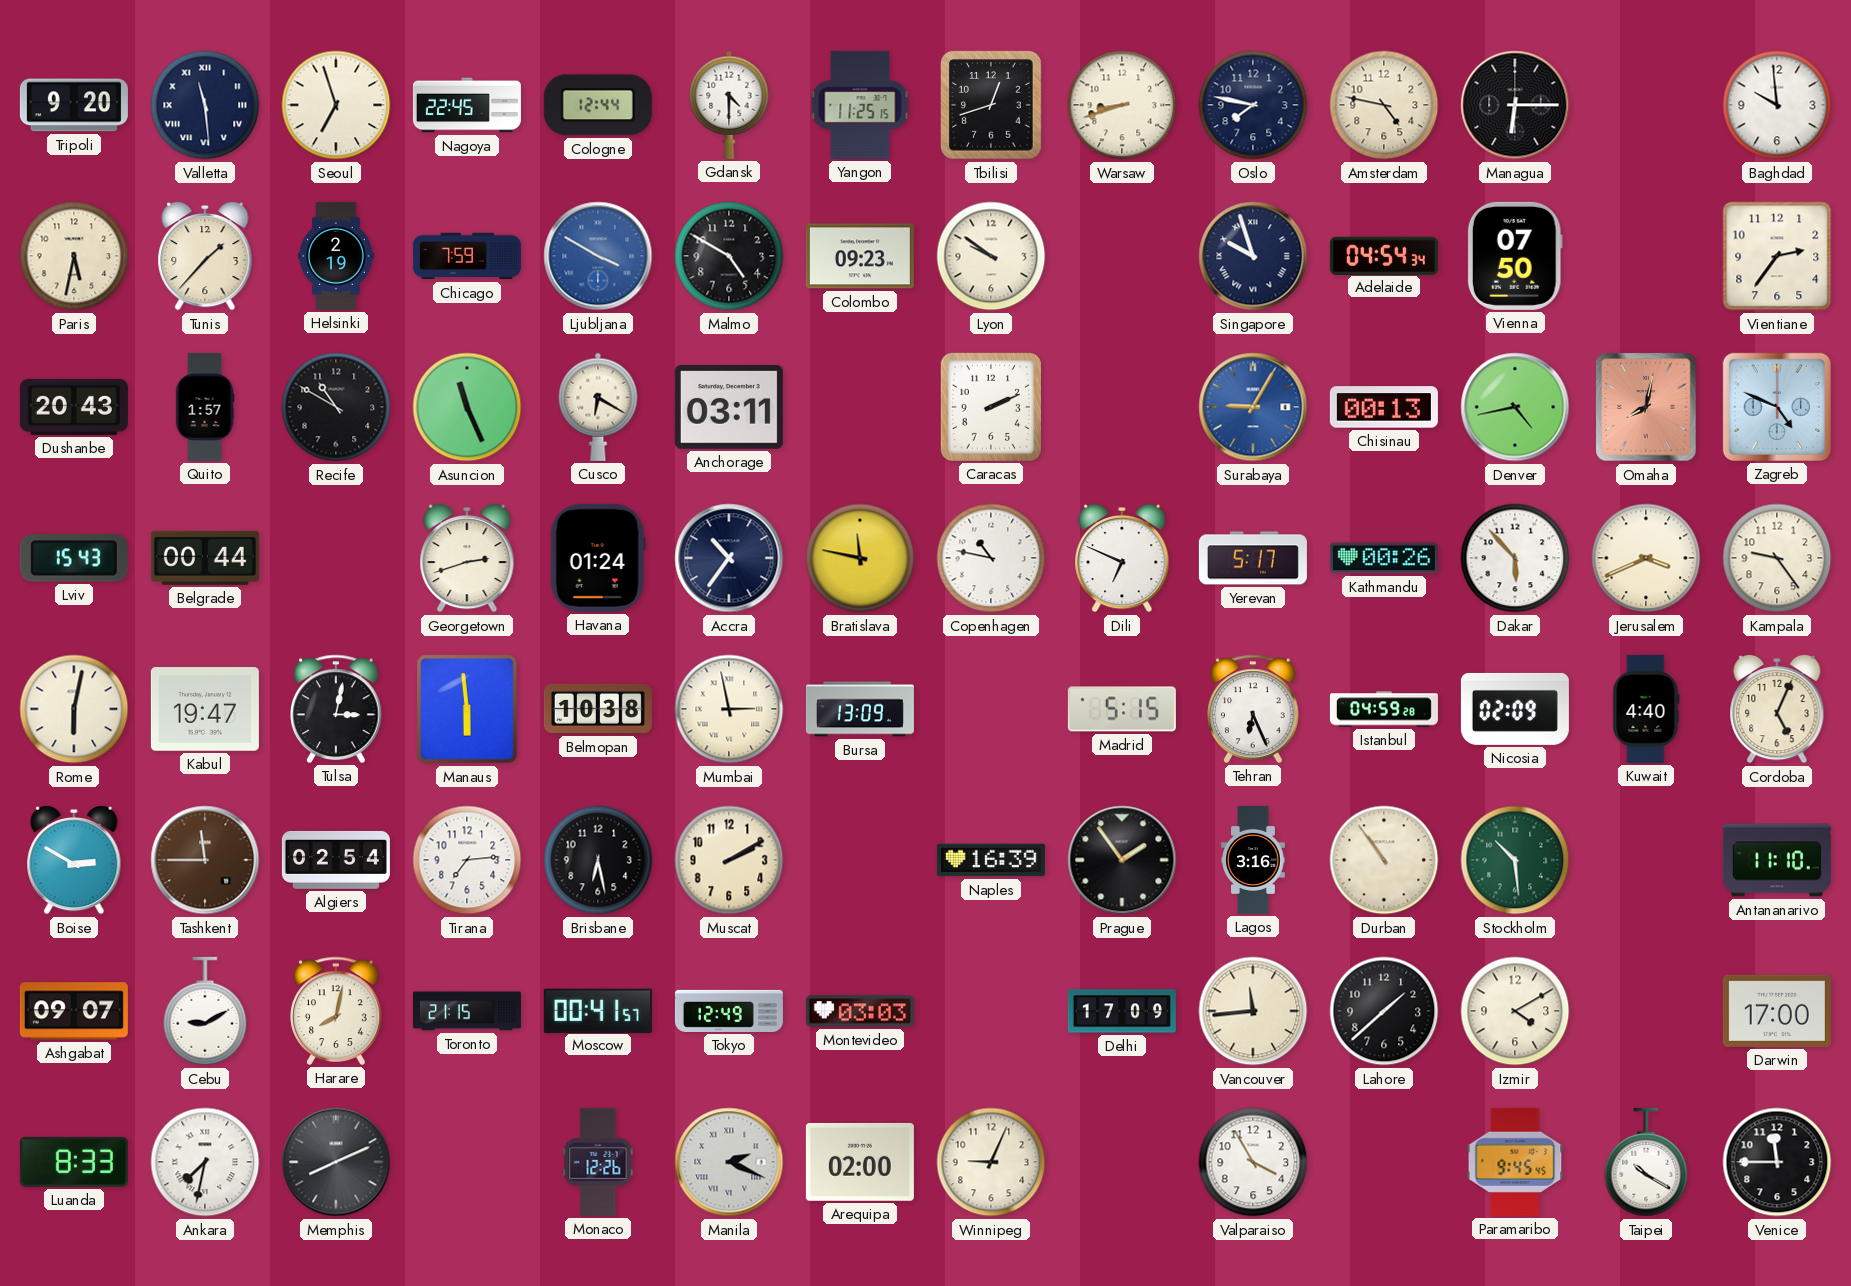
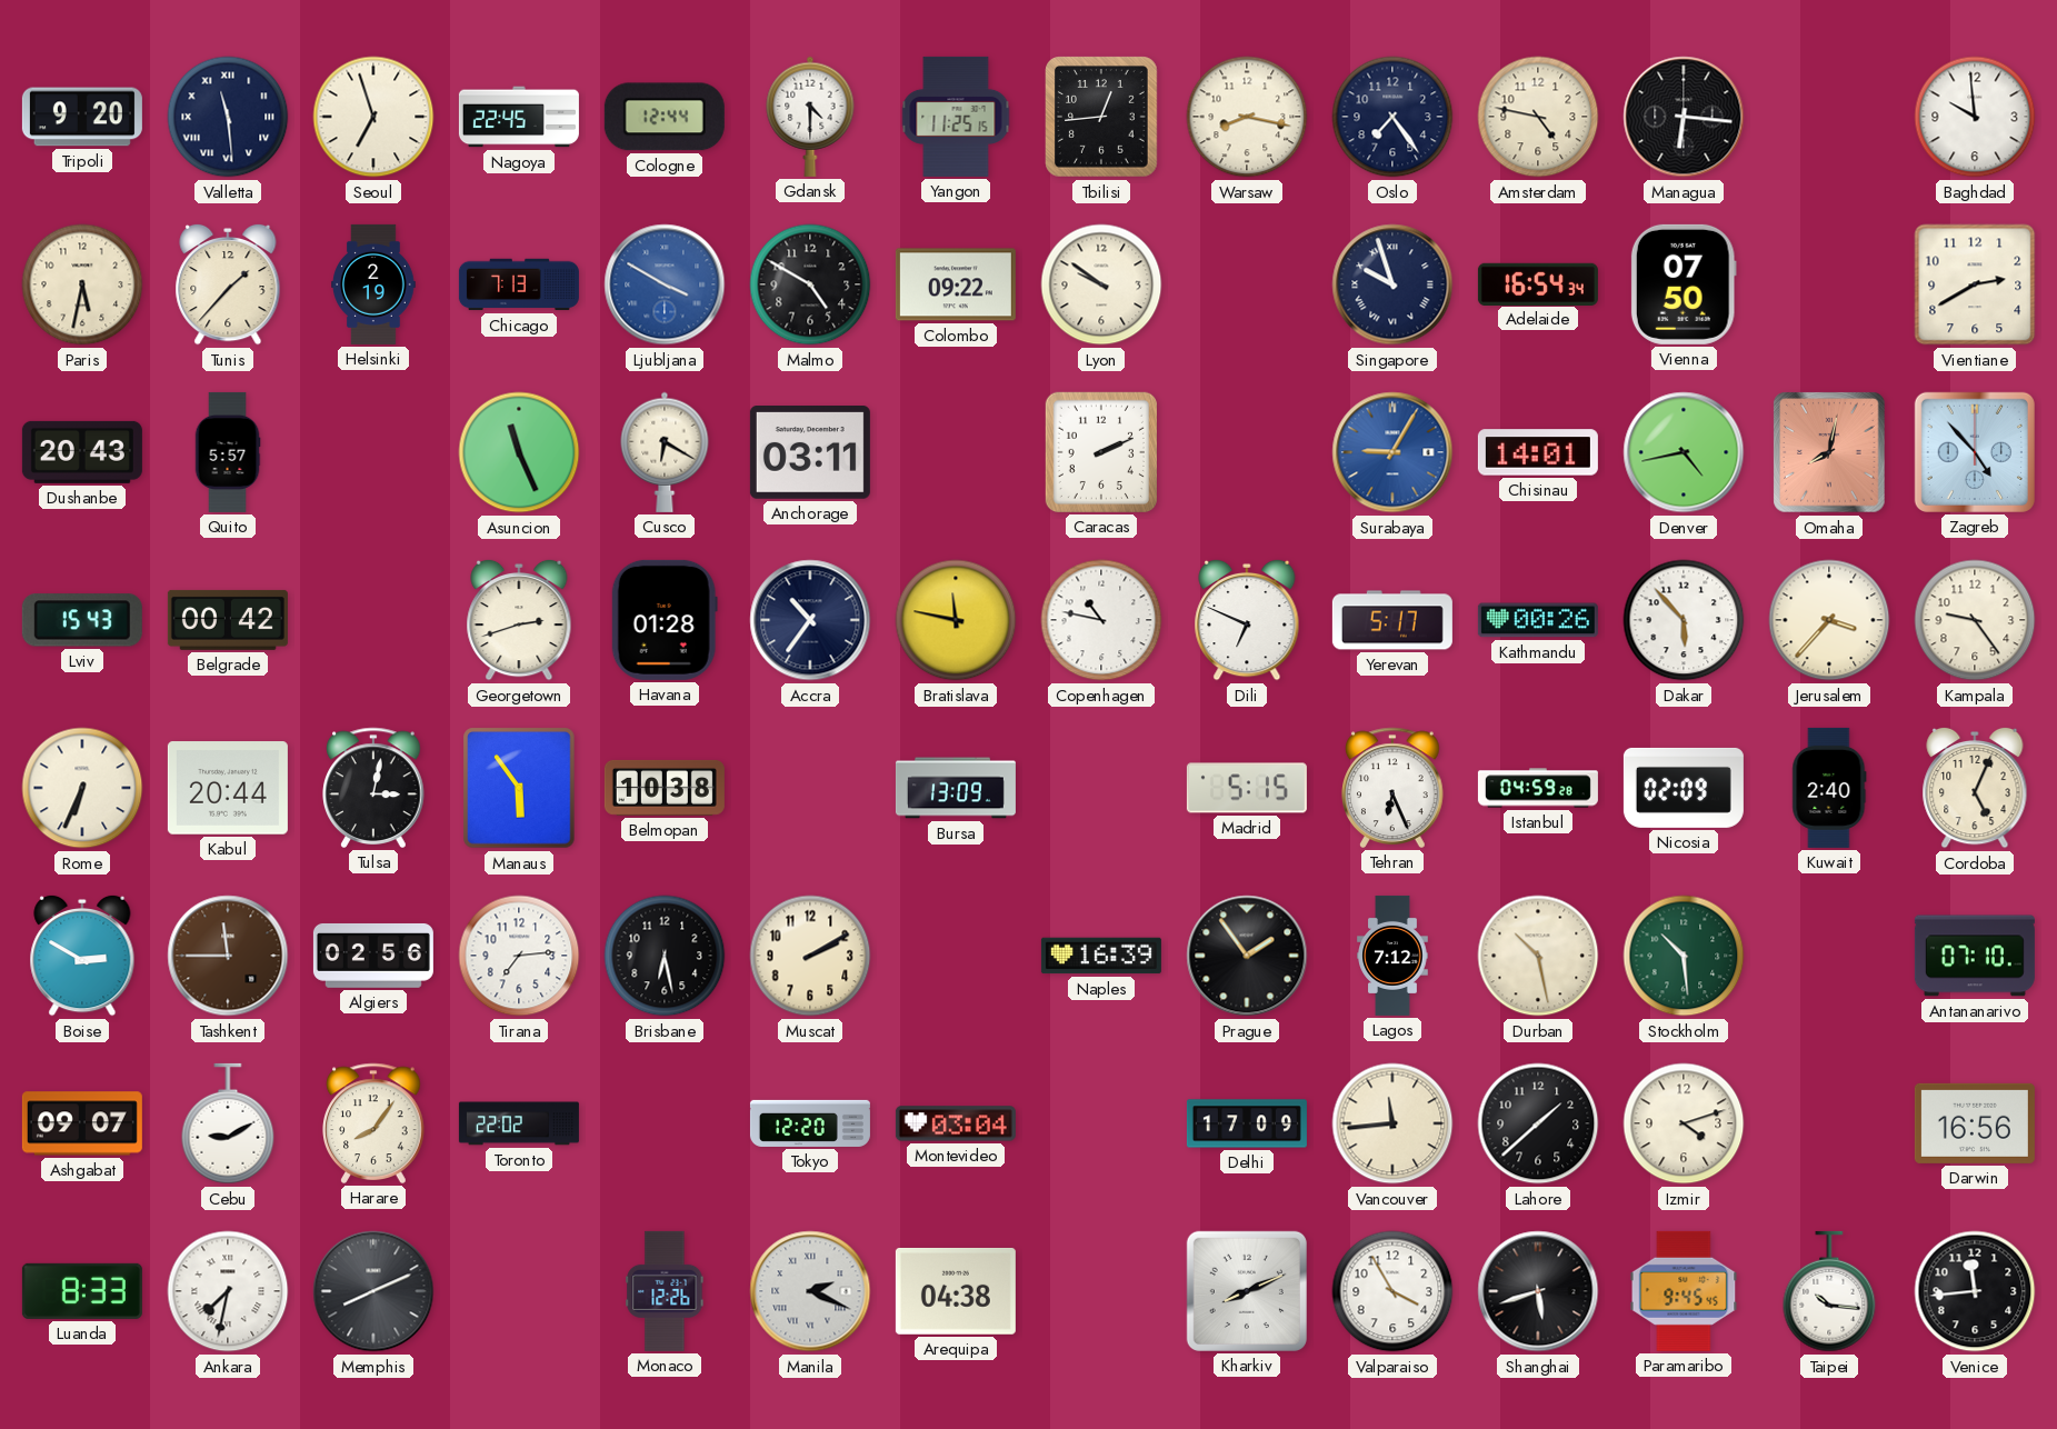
Tbilisi: 12:42 -> 12:44 (1102, 117)
Warsaw: 8:42 -> 8:17 (1247, 117)
Oslo: 7:47 -> 7:24 (1392, 117)
Managua: 6:15 -> 6:16 (1684, 117)
Chicago: 7:59 -> 7:13 (519, 284)
Colombo: 09:23 -> 09:22 (956, 284)
Adelaide: 04:54 -> 16:54 (1538, 283)
Vientiane: 2:36 -> 2:40 (1975, 284)
Quito: 1:57 -> 5:57 (228, 452)
Recife: 10:50 -> none (336, 407)
Chisinau: 00:13 -> 14:01 (1538, 452)
Zagreb: 4:49 -> 4:53 (1975, 452)
Belgrade: 00:44 -> 00:42 (228, 620)
Havana: 01:24 -> 01:28 (665, 620)
Jerusalem: 3:41 -> 3:37 (1829, 620)
Rome: 6:02 -> 6:34 (82, 788)
Kabul: 19:47 -> 20:44 (228, 788)
Manaus: 5:59 -> 5:54 (519, 788)
Mumbai: 2:58 -> none (729, 709)
Kuwait: 4:40 -> 2:40 (1829, 788)
Algiers: 02:54 -> 02:56 (373, 956)
Lagos: 3:16 -> 7:12 (1392, 956)
Durban: 10:54 -> 10:28 (1538, 956)
Antananarivo: 11:10 -> 07:10 (1975, 956)
Harare: 8:02 -> 8:06 (373, 1123)
Toronto: 21:15 -> 22:02 (519, 1123)
Moscow: 00:41 -> none (598, 1010)
Tokyo: 12:49 -> 12:20 (810, 1123)
Montevideo: 03:03 -> 03:04 (956, 1123)
Izmir: 4:10 -> 4:12 (1684, 1123)
Darwin: 17:00 -> 16:56 (1975, 1123)
Arequipa: 02:00 -> 04:38 (956, 1291)
Winnipeg: 9:04 -> none (991, 1162)
Kharkiv: none -> 8:11 (1247, 1291)
Shanghai: none -> 5:42 (1538, 1291)
Taipei: 10:20 -> 10:16 (1829, 1291)
Venice: 11:45 -> 11:44 (1975, 1291)
